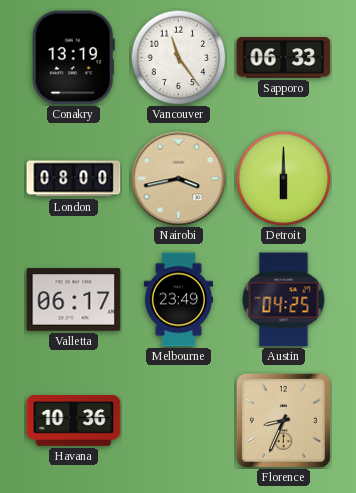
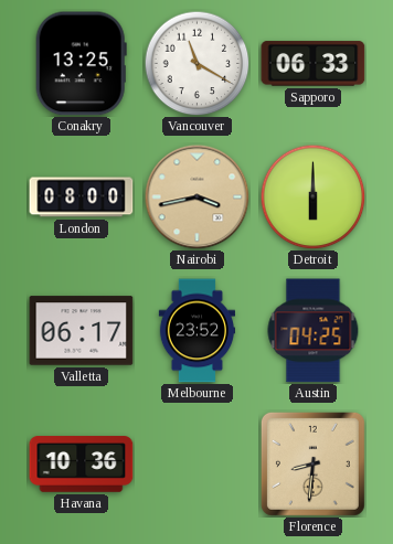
Conakry: 13:19 -> 13:25 (81, 64)
Vancouver: 11:24 -> 11:20 (197, 63)
Melbourne: 23:49 -> 23:52 (197, 331)
Florence: 8:34 -> 8:31 (312, 463)
